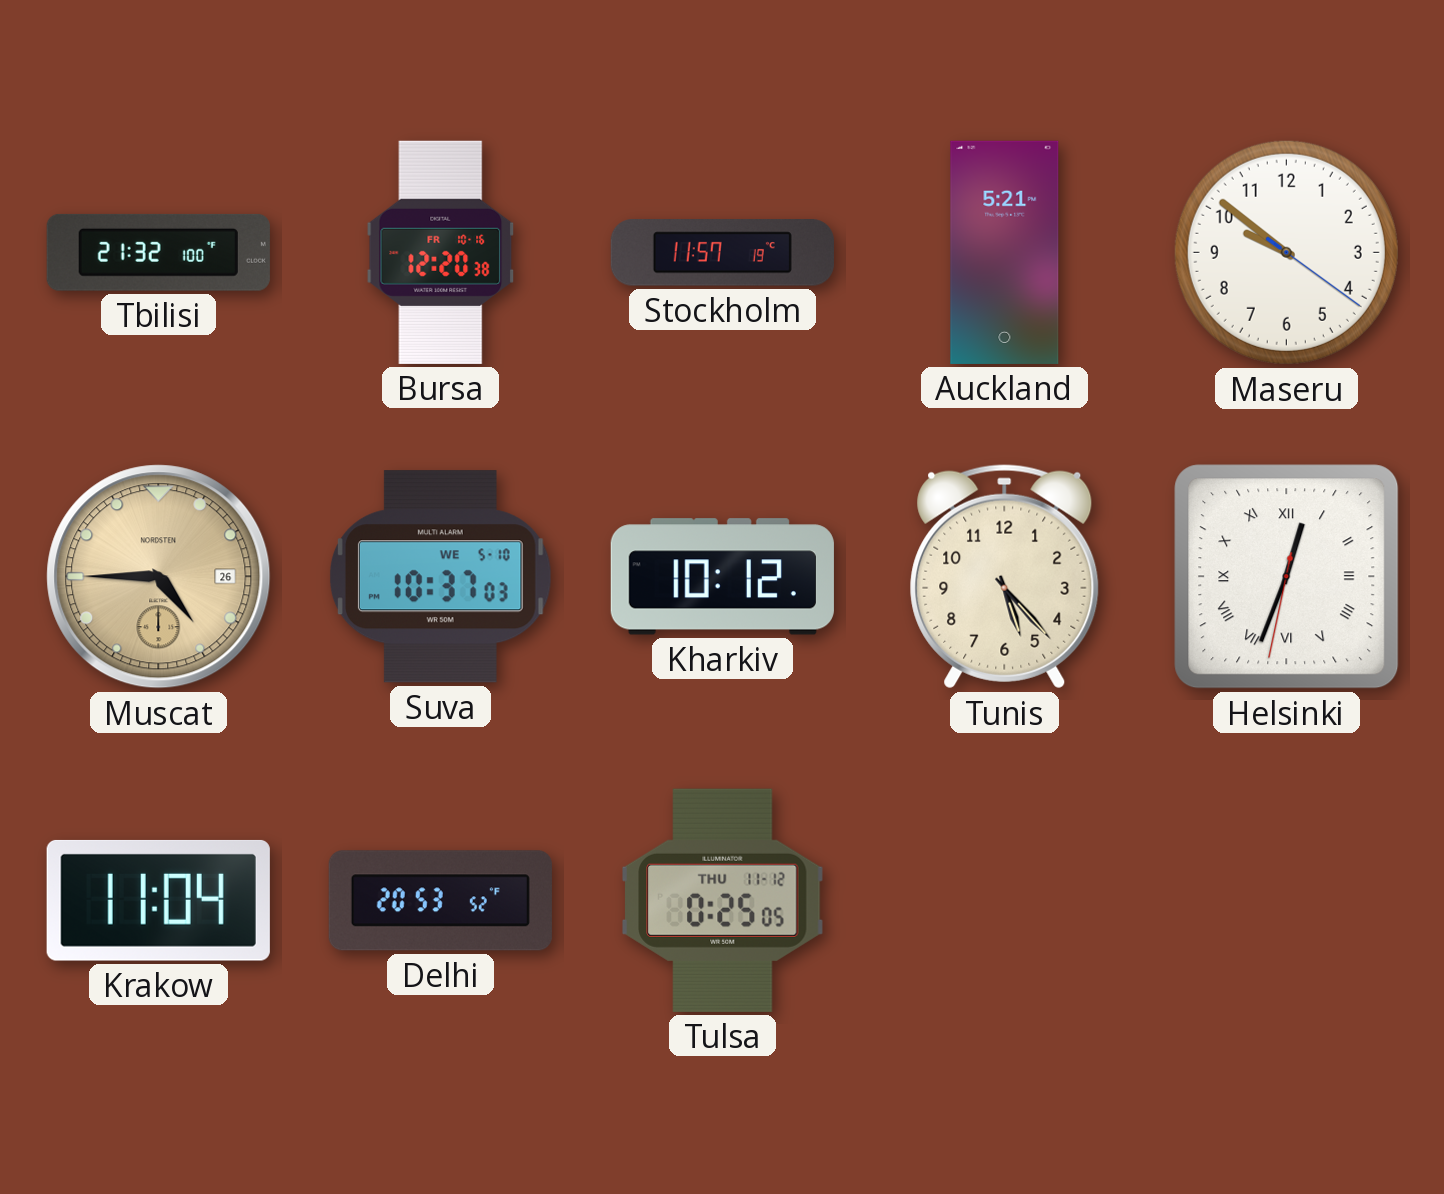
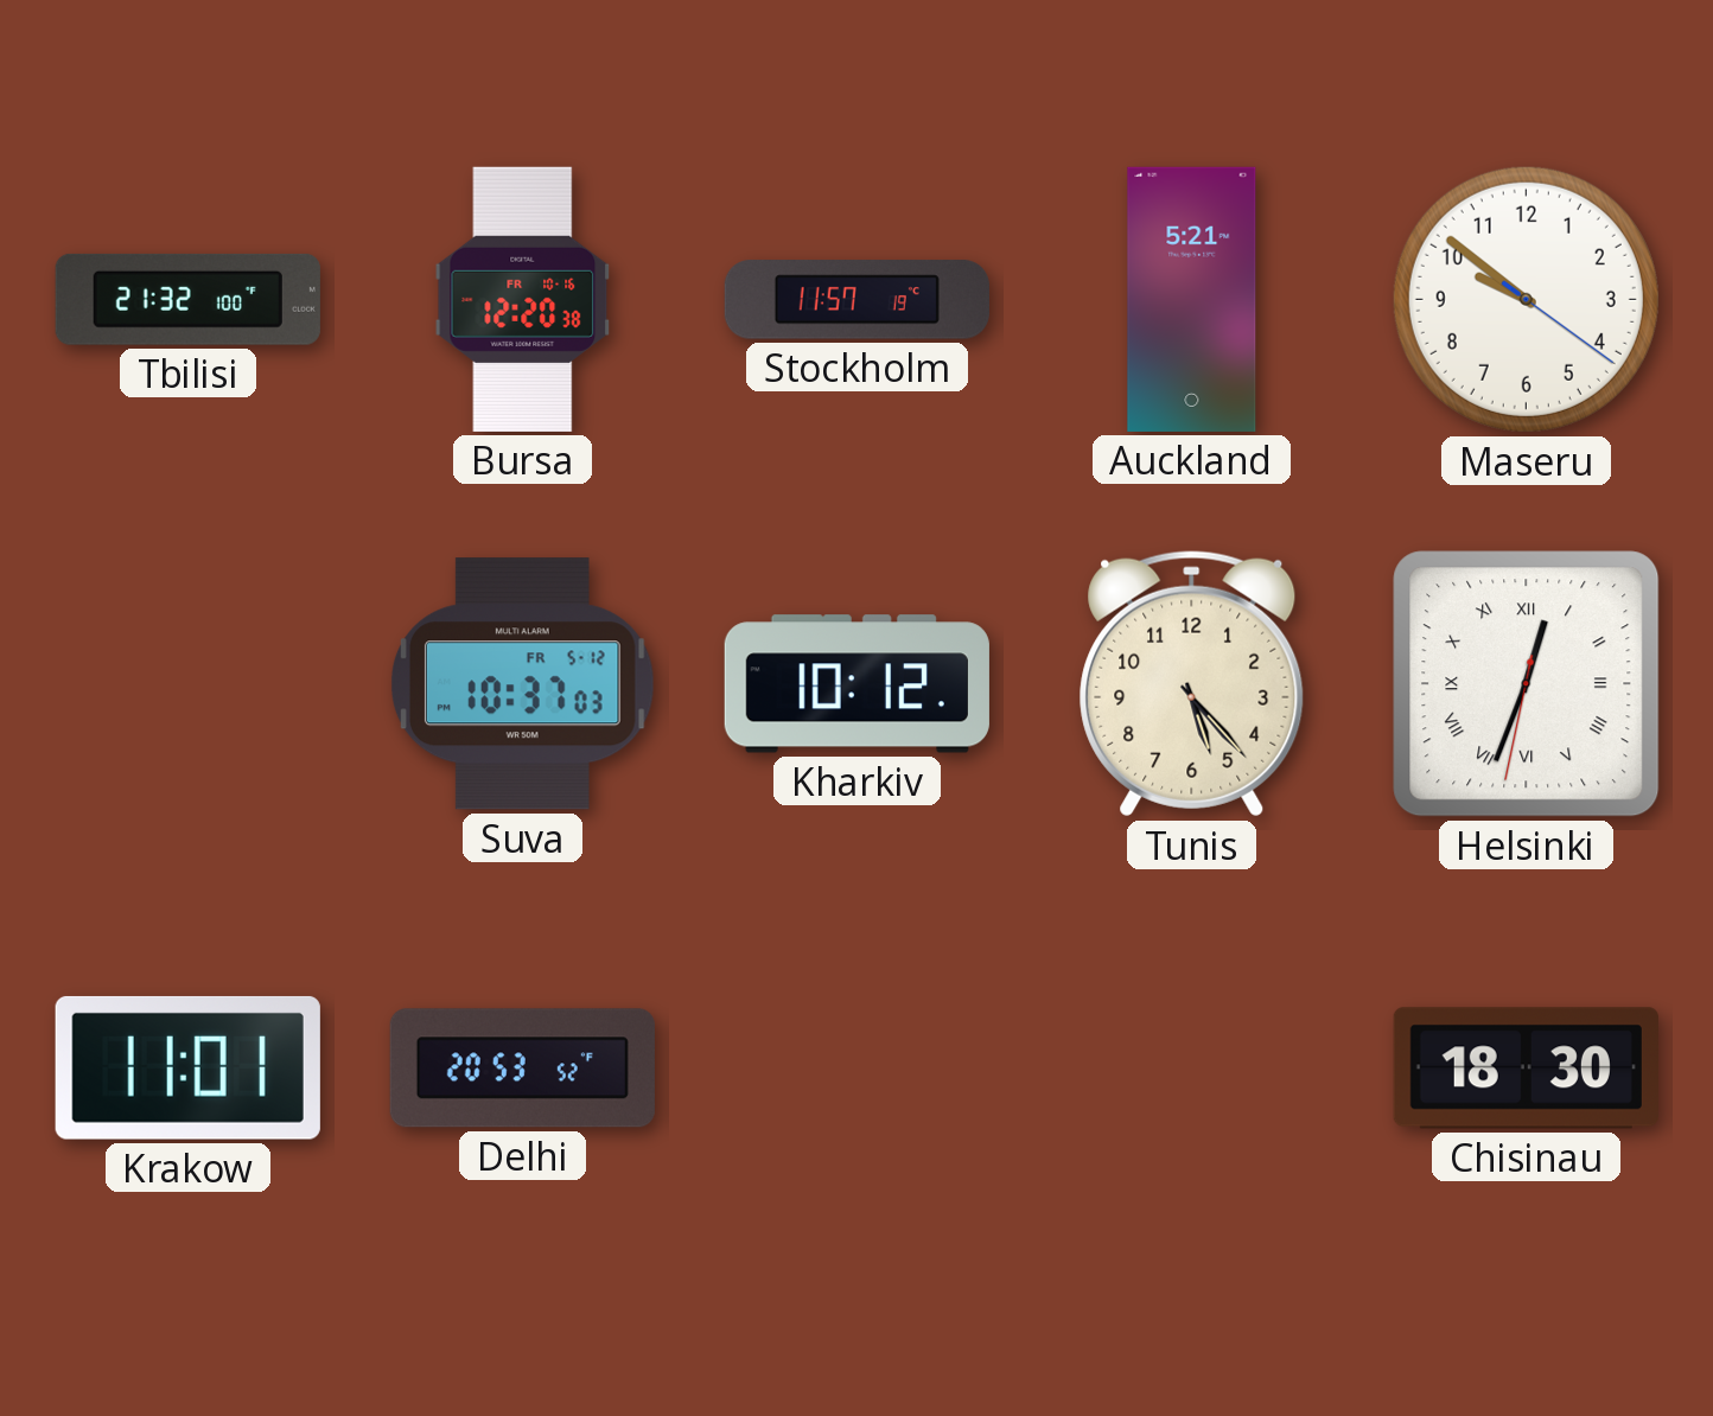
Muscat: 4:45 -> none (159, 577)
Suva date: WE 5-10 -> FR 5-12 (522, 684)
Krakow: 11:04 -> 11:01 (187, 1067)
Tulsa: 0:25 -> none (723, 900)
Chisinau: none -> 18:30 (1526, 1069)
